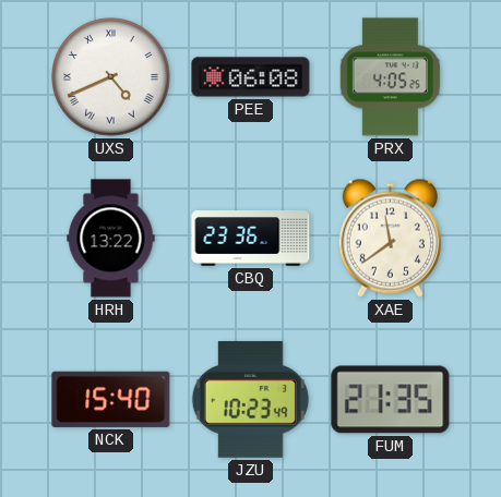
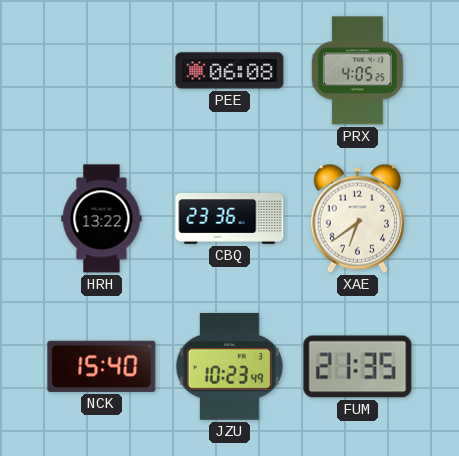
UXS: 4:41 -> none (111, 77)
XAE: 11:39 -> 6:39 (357, 218)
